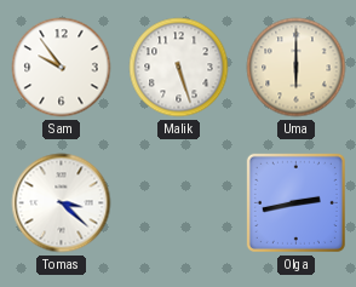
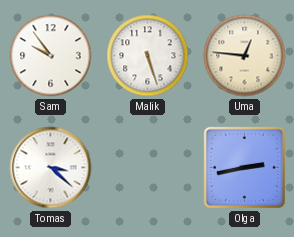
Uma: 6:00 -> 12:46 (245, 56)
